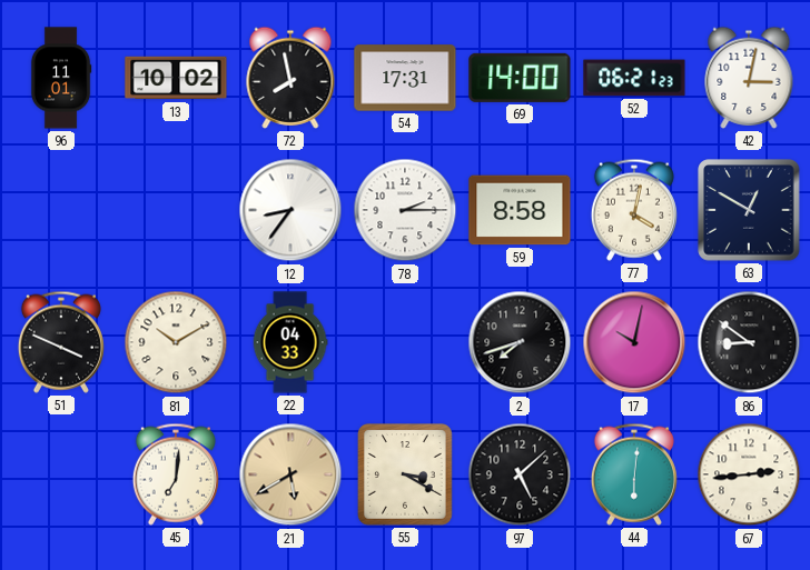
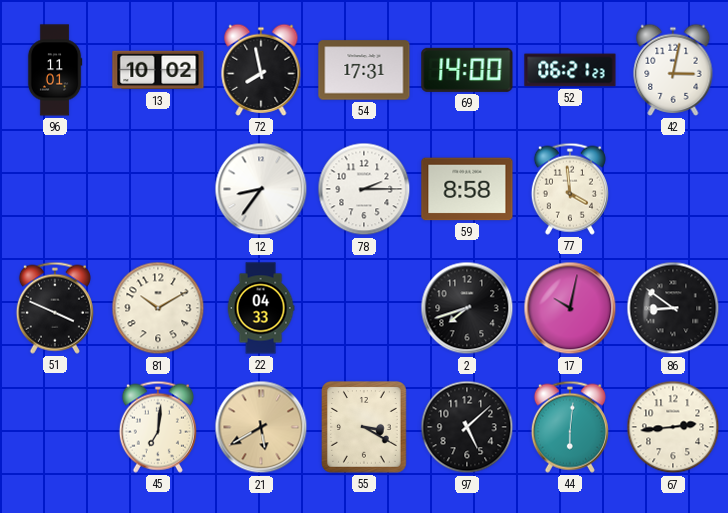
77: 4:02 -> 3:59 (570, 189)
63: 12:50 -> none (749, 210)
